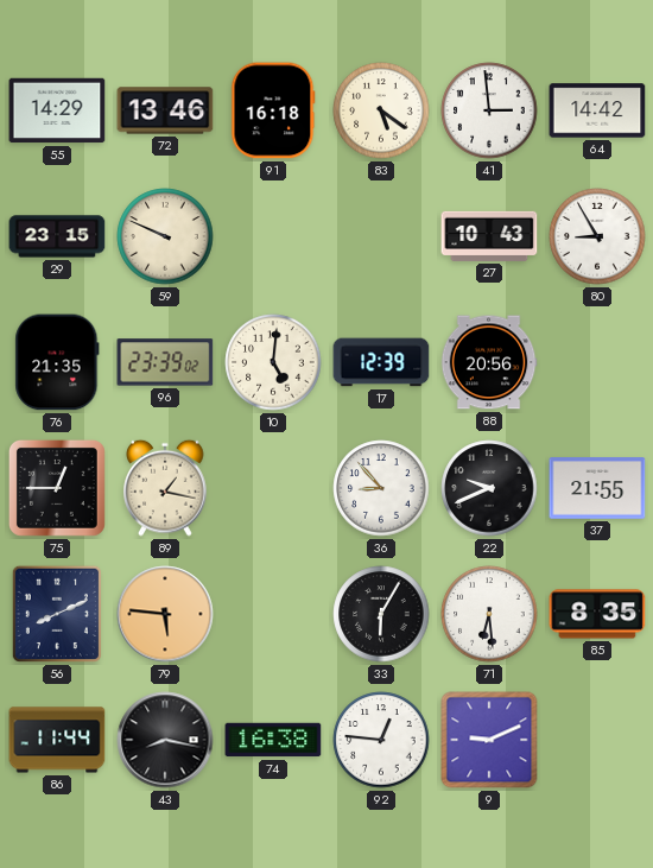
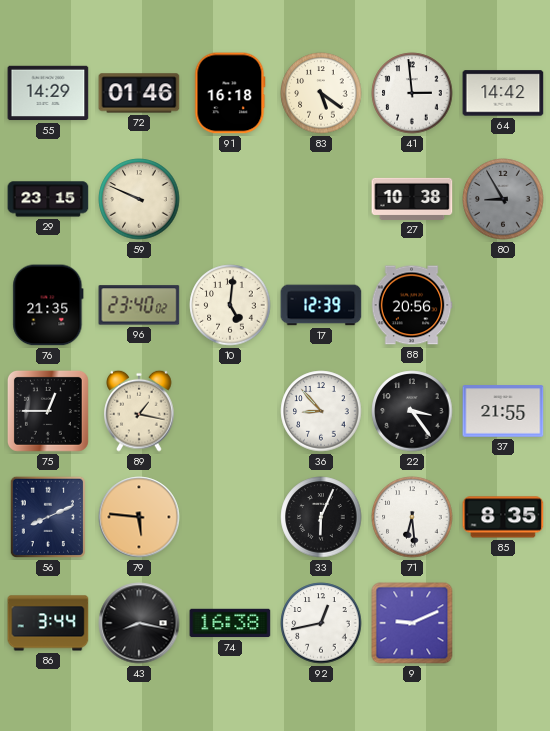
72: 13:46 -> 01:46 (139, 93)
27: 10:43 -> 10:38 (412, 199)
80 dial: white -> grey (503, 199)
96: 23:39 -> 23:40 (139, 305)
22: 9:41 -> 3:24 (412, 411)
33: 6:05 -> 6:04 (321, 517)
86: 11:44 -> 3:44 (48, 623)
92: 12:46 -> 12:43 (321, 623)
